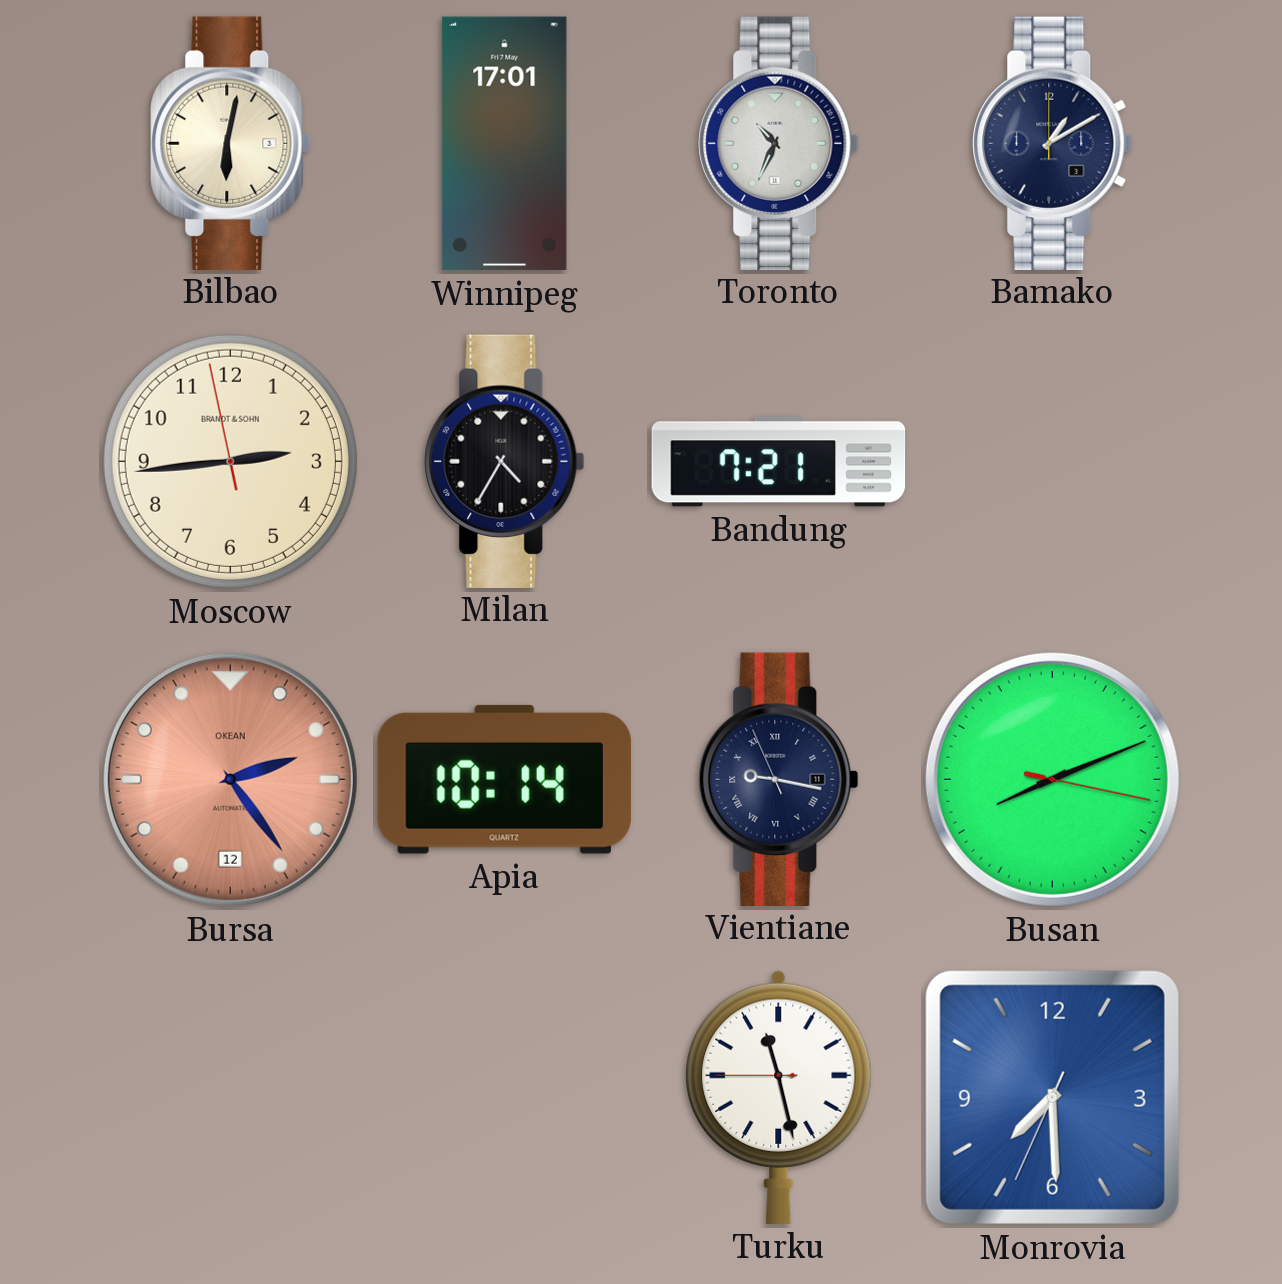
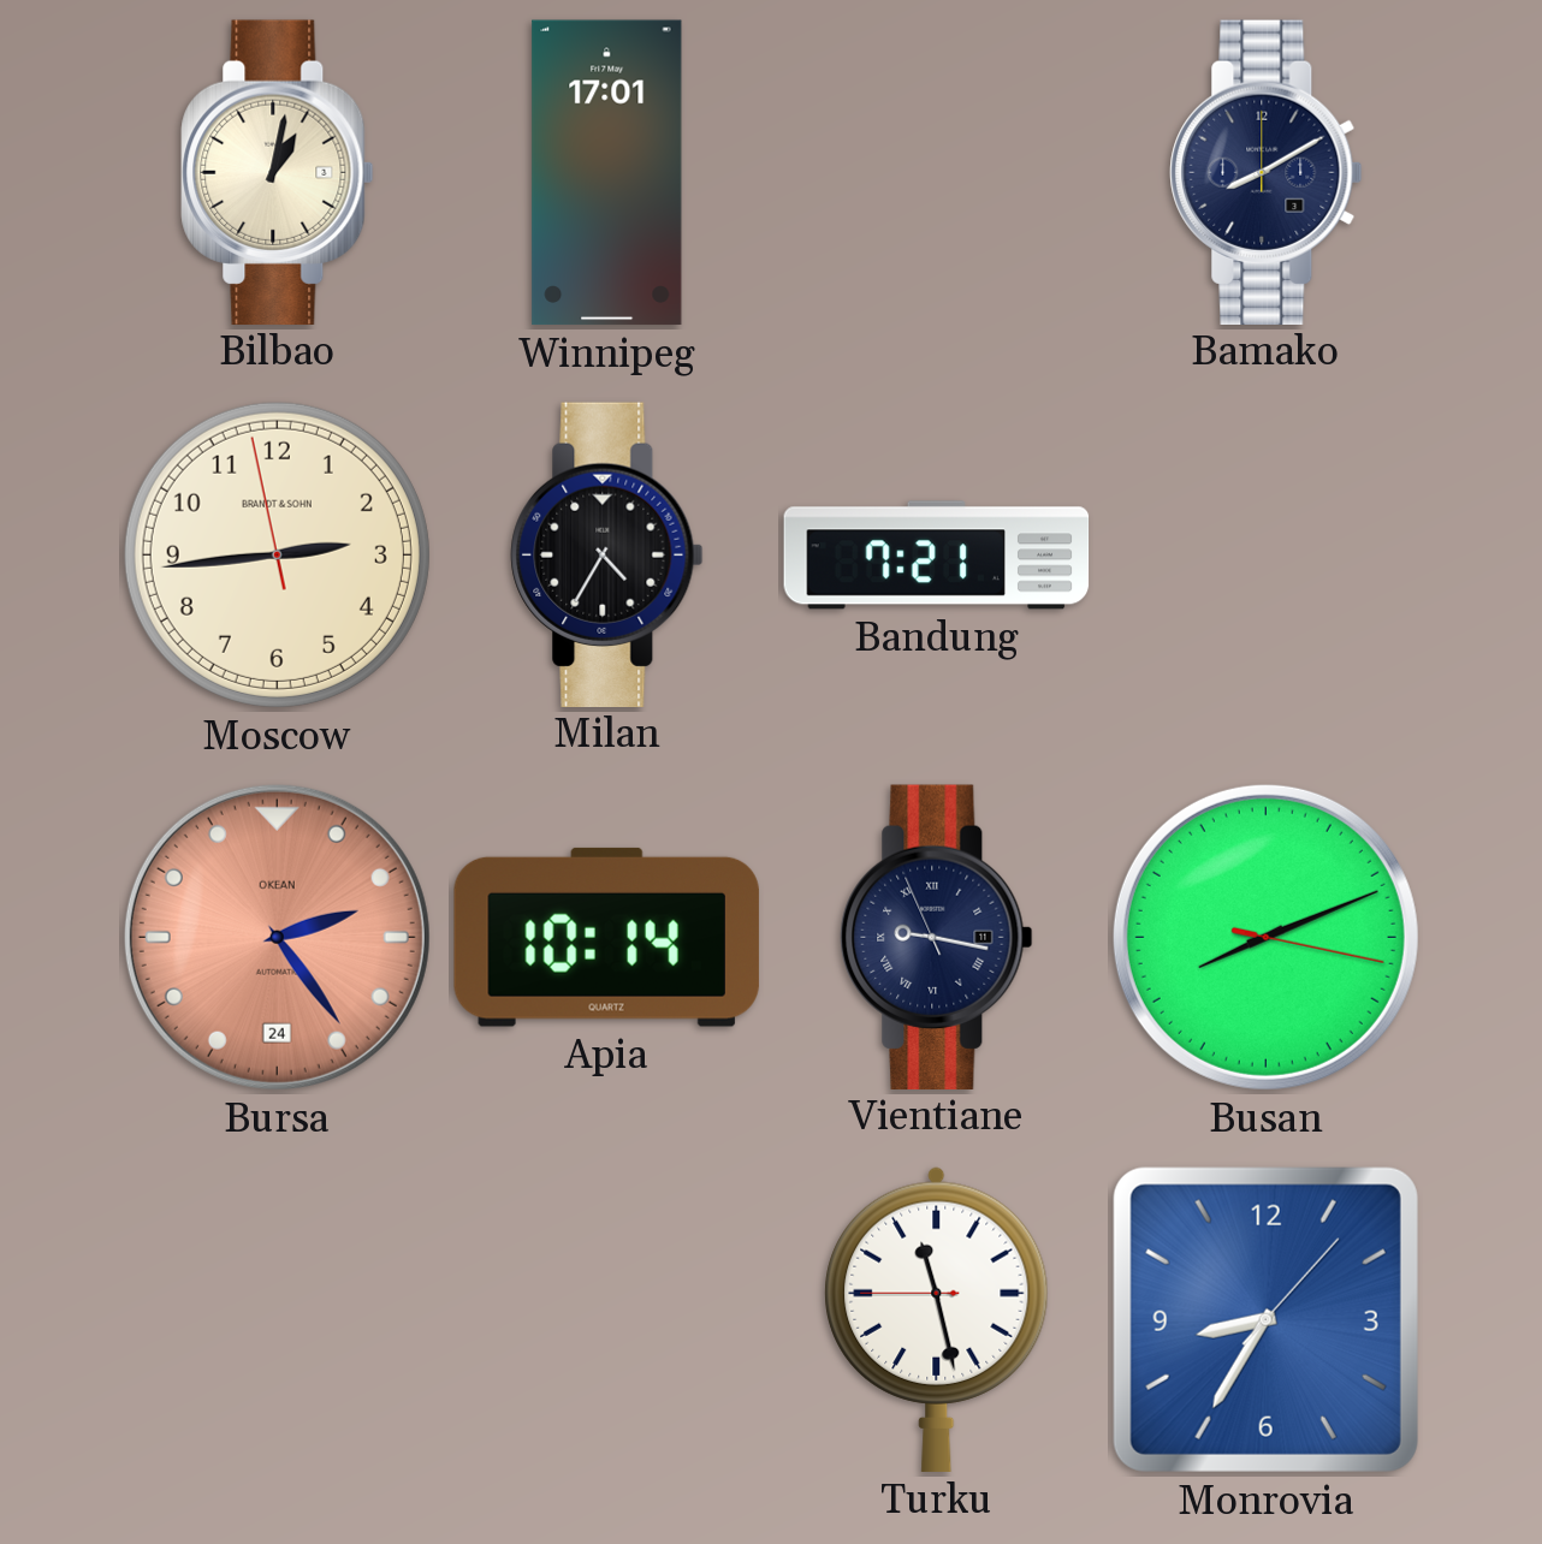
Bilbao: 6:02 -> 1:02 (278, 172)
Toronto: 10:34 -> none (779, 143)
Bamako: 1:10 -> 8:10 (1267, 172)
Bursa date: 12 -> 24 (277, 937)
Monrovia: 7:29 -> 8:35 (1265, 1319)
